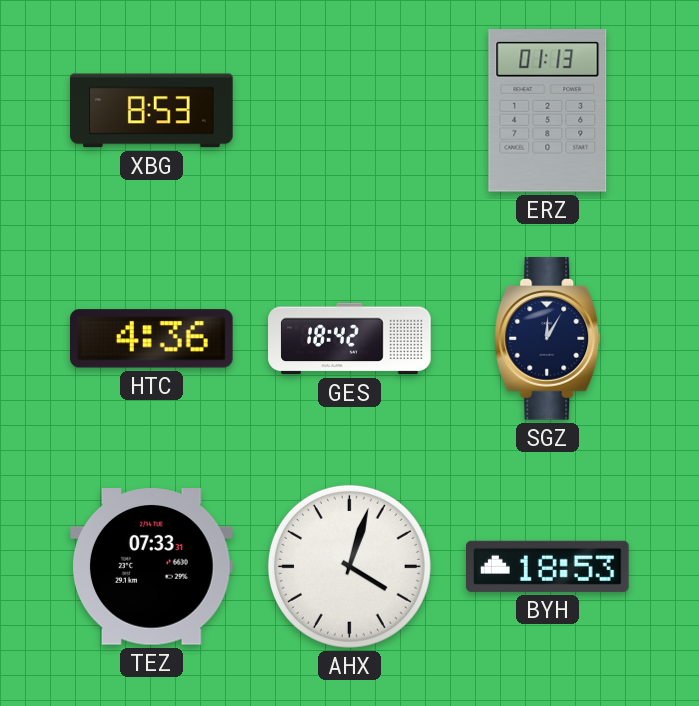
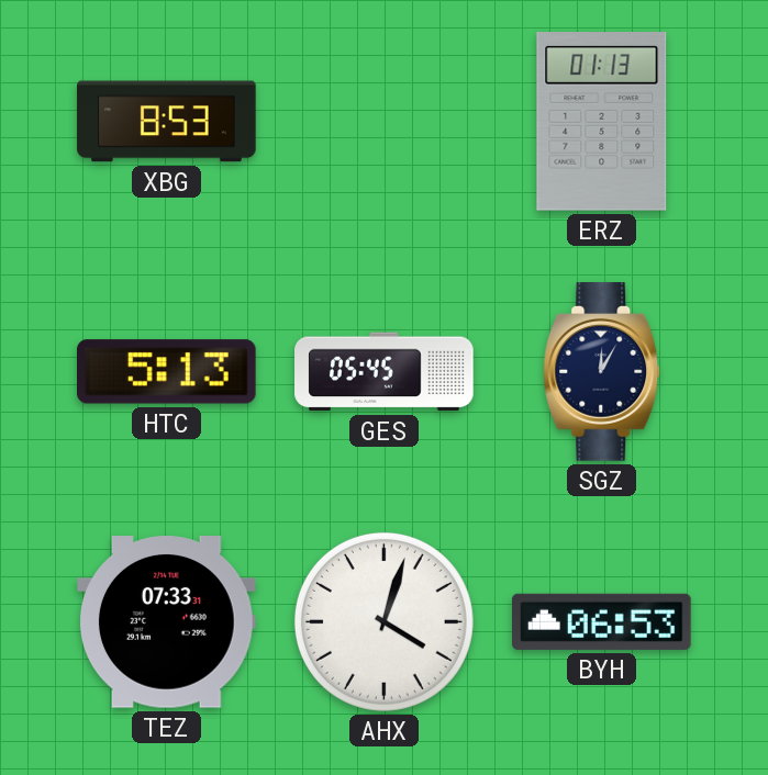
HTC: 4:36 -> 5:13 (167, 372)
GES: 18:42 -> 05:45 (385, 372)
BYH: 18:53 -> 06:53 (602, 621)
